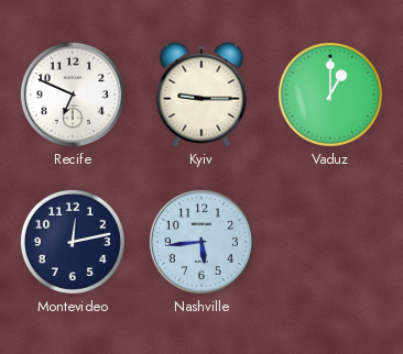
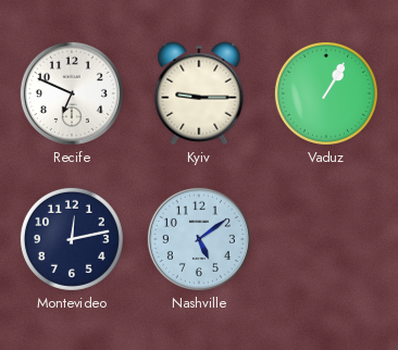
Vaduz: 1:00 -> 1:05 (326, 93)
Nashville: 5:44 -> 5:09 (199, 239)
